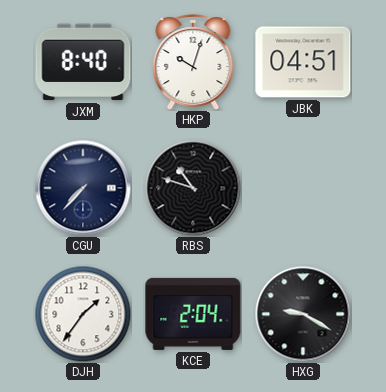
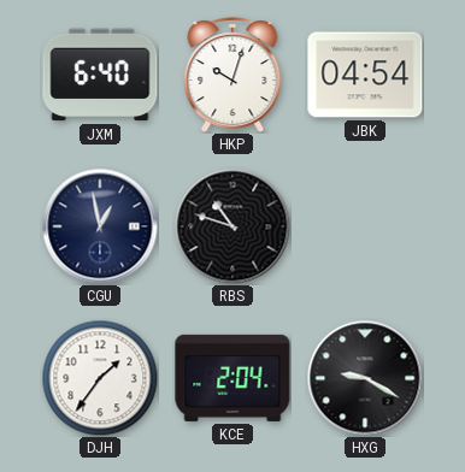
JXM: 8:40 -> 6:40 (100, 75)
JBK: 04:51 -> 04:54 (365, 75)
CGU: 7:37 -> 12:58 (100, 226)
